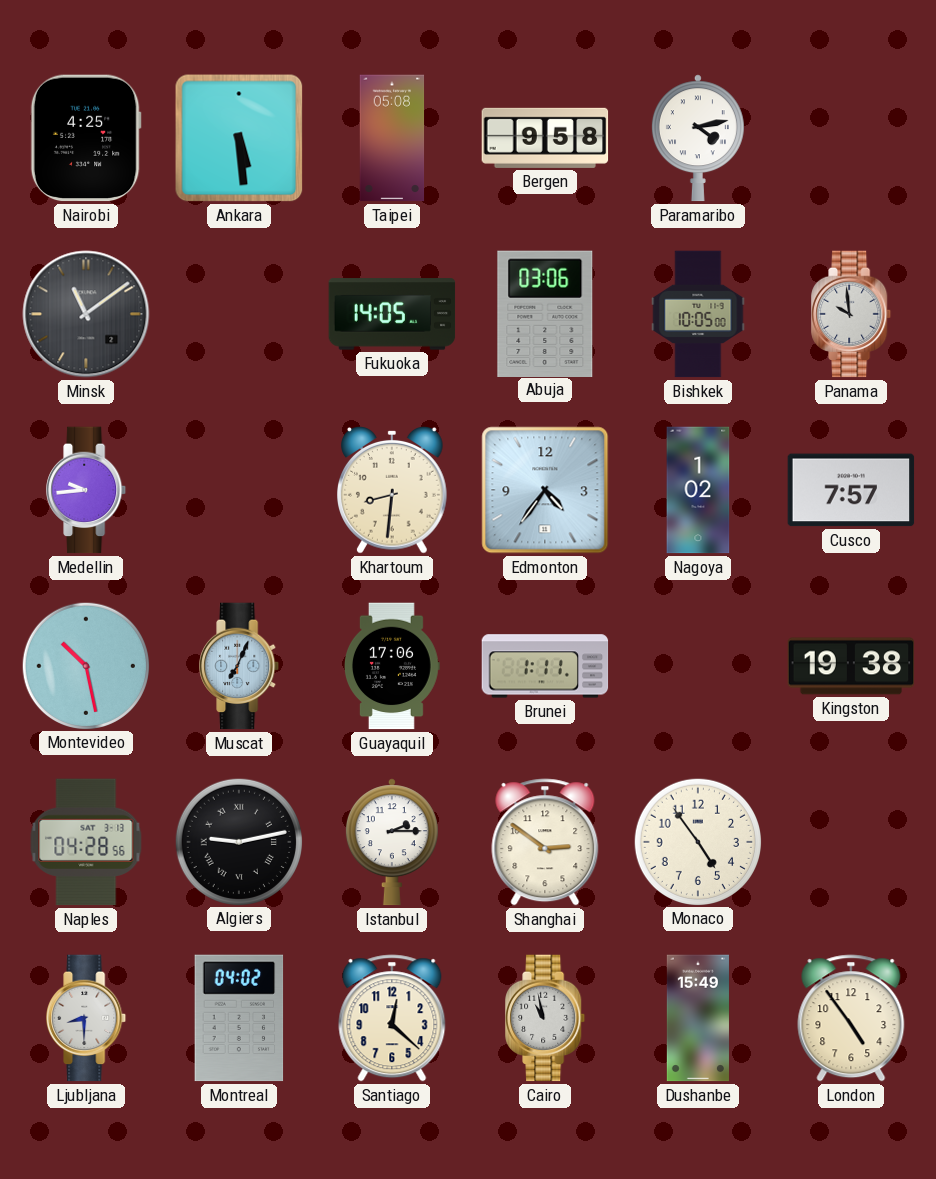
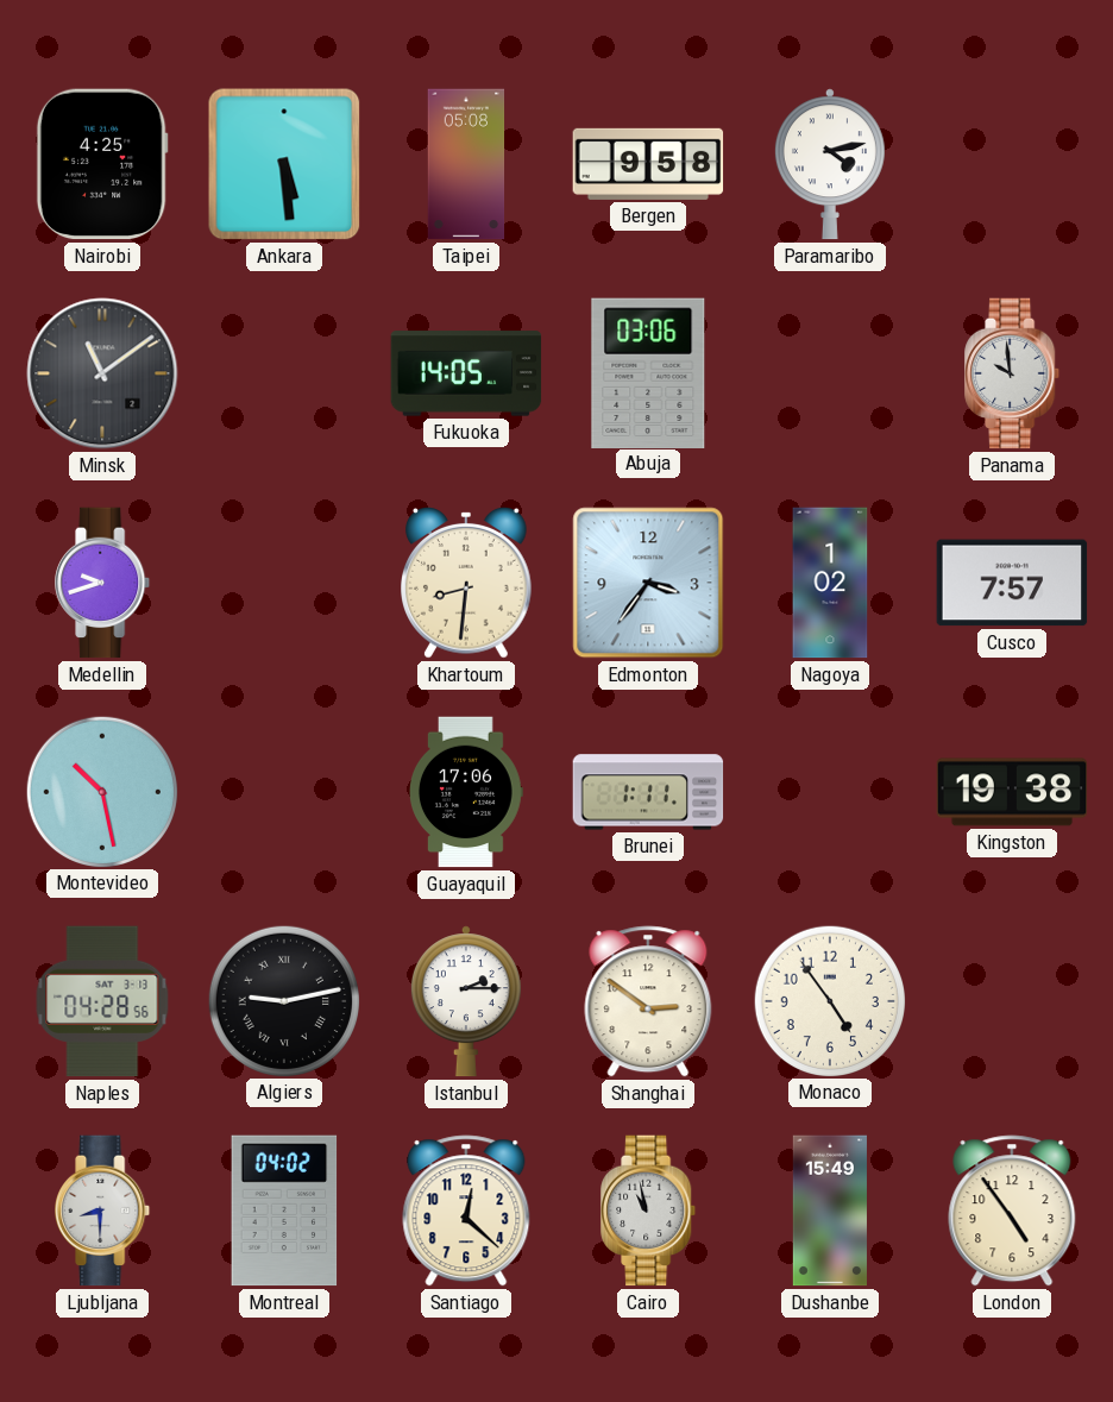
Bishkek: 10:05 -> none (698, 314)
Medellin: 9:44 -> 9:42 (103, 583)
Edmonton: 4:36 -> 3:36 (648, 583)
Muscat: 7:04 -> none (240, 666)
